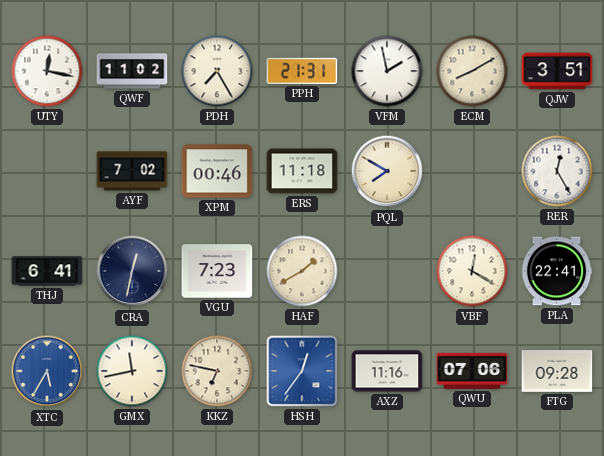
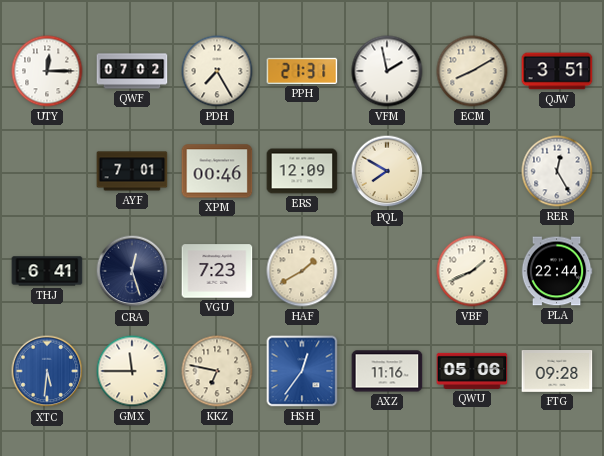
UTY: 12:17 -> 12:15 (47, 71)
QWF: 11:02 -> 07:02 (132, 71)
AYF: 7:02 -> 7:01 (132, 171)
ERS: 11:18 -> 12:09 (302, 171)
CRA: 12:32 -> 12:27 (132, 271)
VBF: 12:20 -> 1:41 (472, 271)
PLA: 22:41 -> 22:44 (557, 271)
XTC: 5:35 -> 5:31 (47, 371)
GMX: 11:43 -> 11:45 (132, 371)
QWU: 07:06 -> 05:06 (472, 371)
